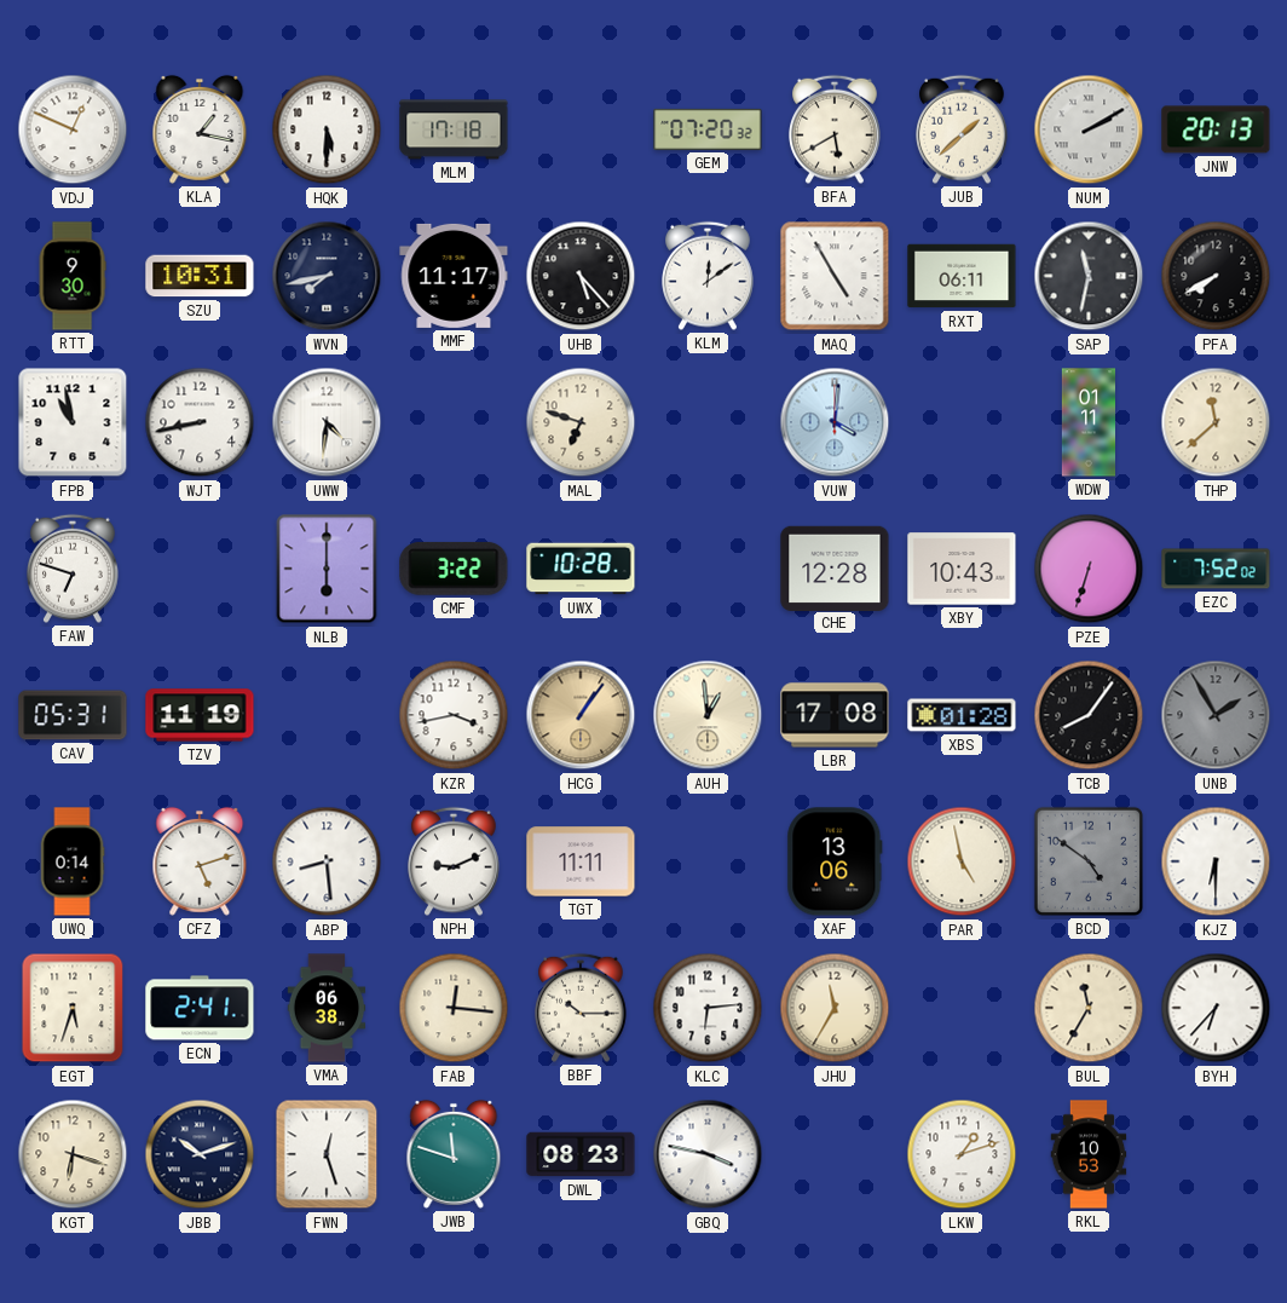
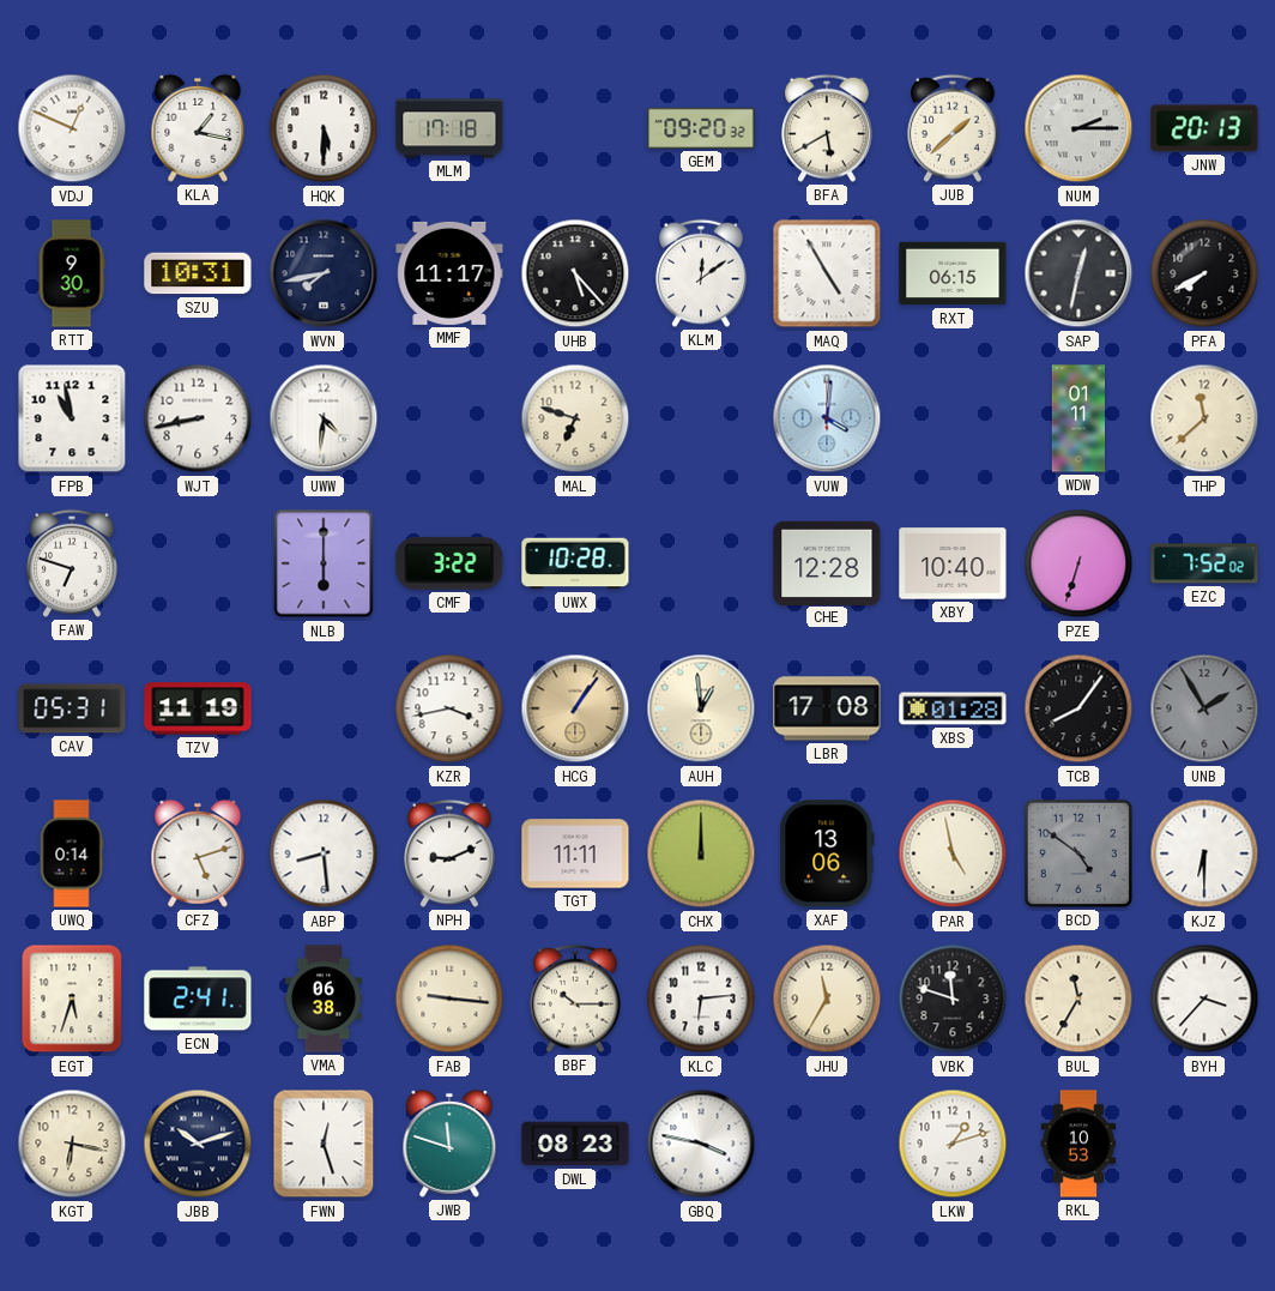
GEM: 07:20 -> 09:20 (701, 128)
NUM: 2:10 -> 2:15 (1078, 128)
RXT: 06:11 -> 06:15 (953, 273)
SAP: 11:32 -> 12:32 (1078, 273)
XBY: 10:43 -> 10:40 (953, 563)
CHX: none -> 12:00 (701, 853)
FAB: 12:16 -> 9:16 (449, 999)
VBK: none -> 11:48 (953, 999)
BYH: 6:37 -> 3:37 (1204, 999)
KGT: 6:18 -> 6:17 (72, 1144)
